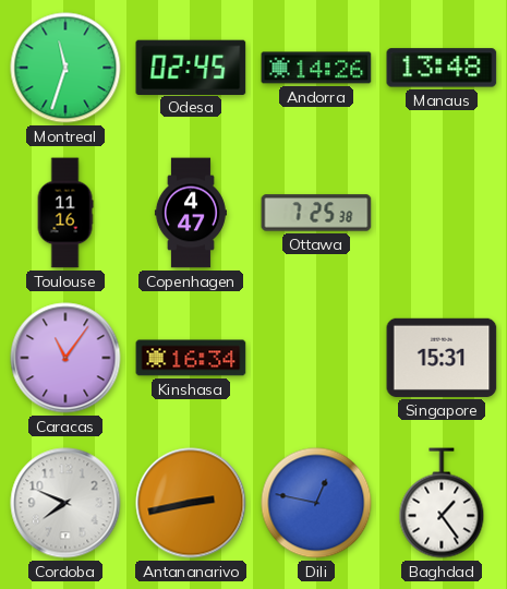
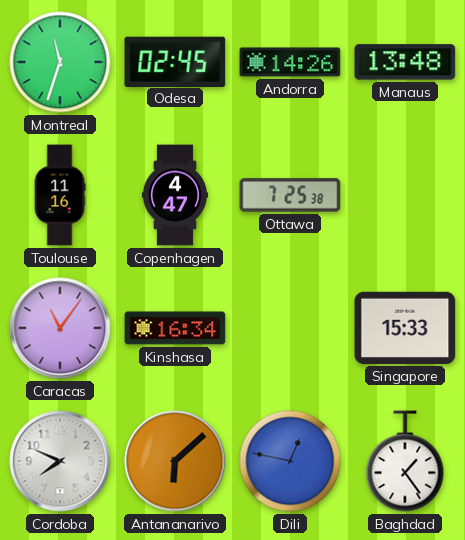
Singapore: 15:31 -> 15:33 (405, 328)
Antananarivo: 2:43 -> 6:08 (175, 461)
